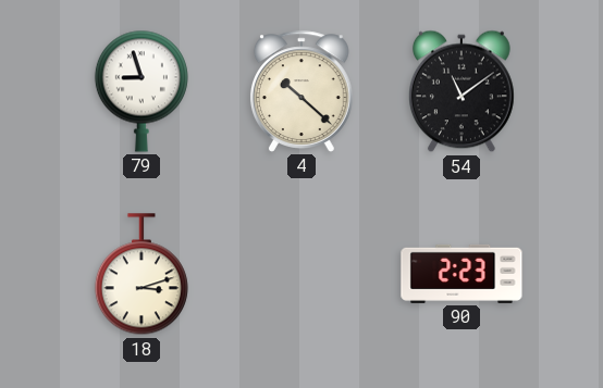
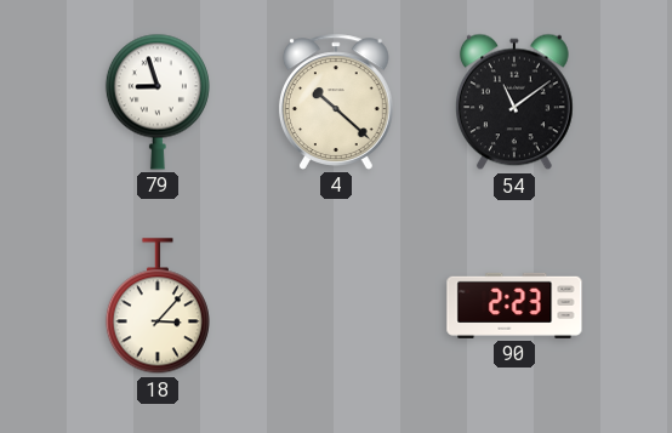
18: 3:12 -> 3:07 (158, 307)
